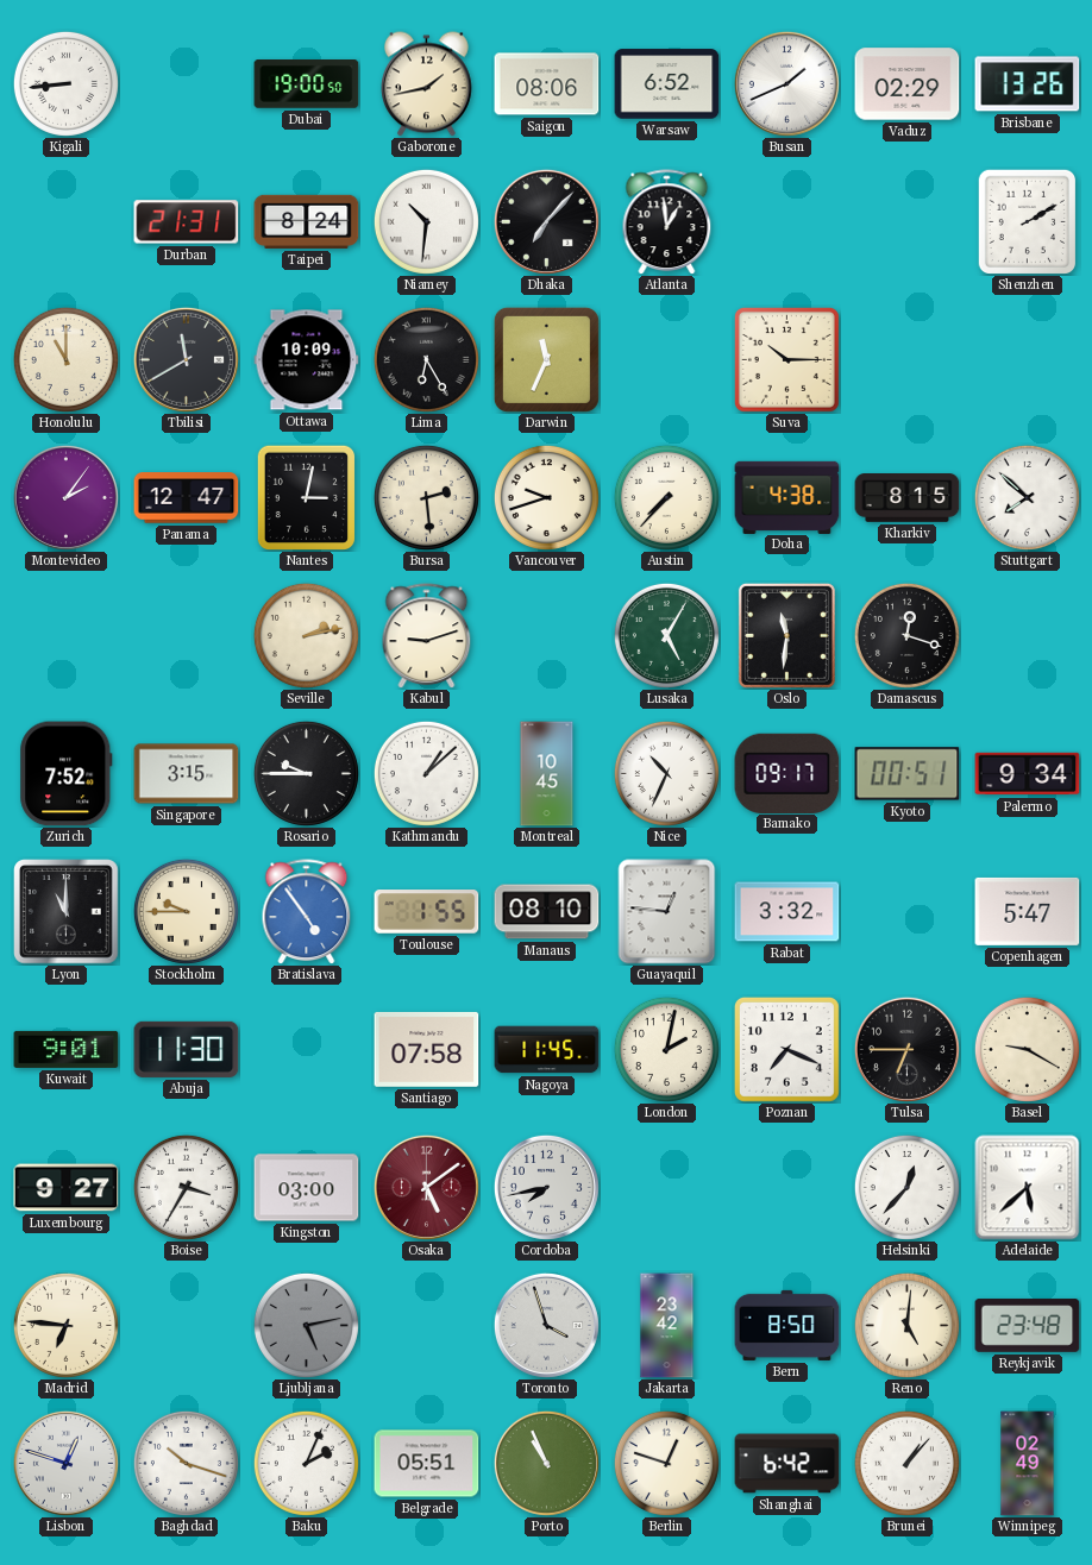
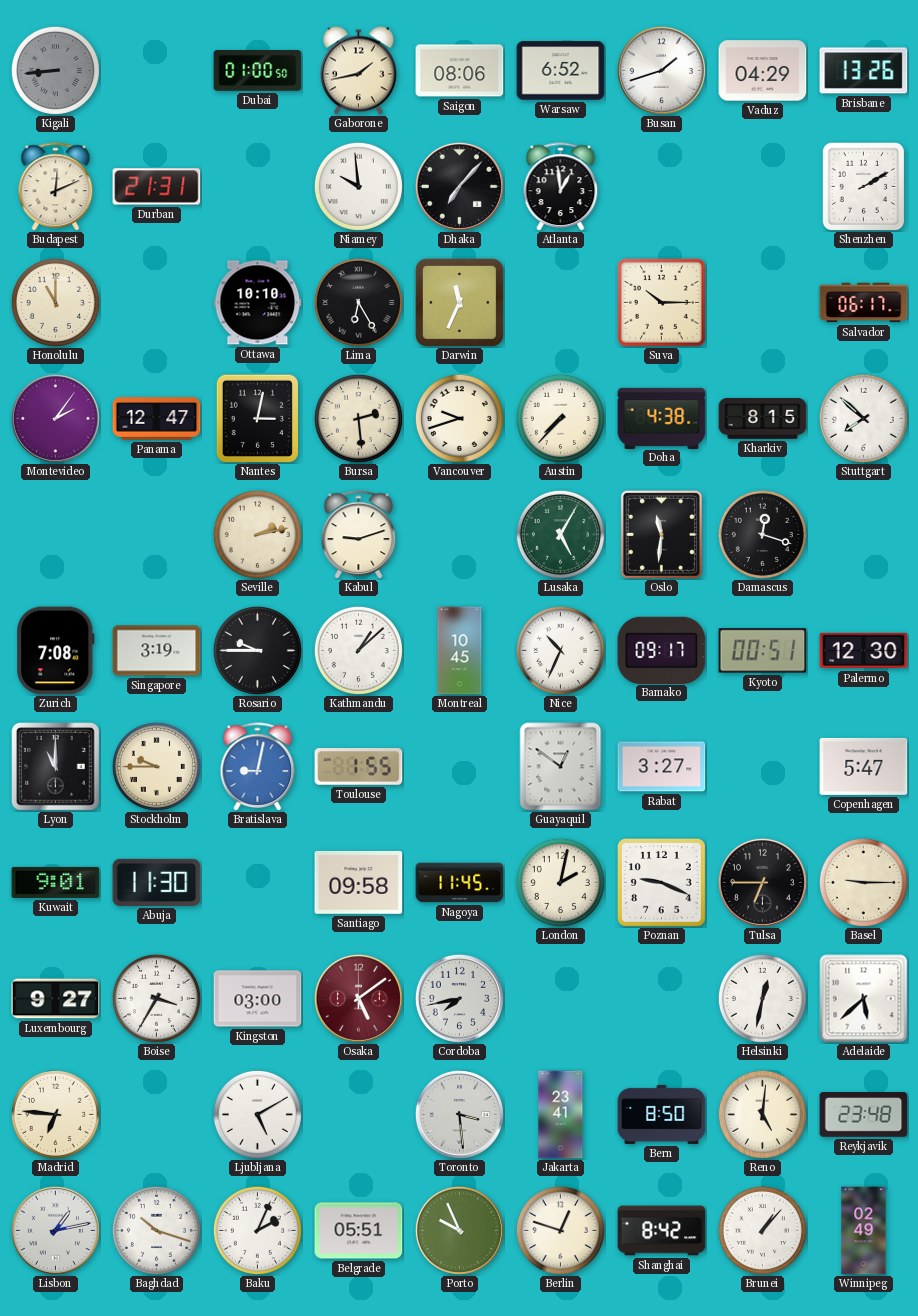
Kigali dial: white -> grey (55, 70)
Dubai: 19:00 -> 01:00 (258, 71)
Busan: 1:41 -> 1:42 (661, 70)
Vaduz: 02:29 -> 04:29 (763, 71)
Budapest: none -> 12:11 (56, 187)
Taipei: 8:24 -> none (307, 221)
Niamey: 10:31 -> 9:59 (358, 186)
Tbilisi: 11:40 -> none (186, 359)
Ottawa: 10:09 -> 10:10 (258, 303)
Salvador: none -> 06:17 (864, 303)
Zurich: 7:52 -> 7:08 (56, 651)
Singapore: 3:15 -> 3:19 (157, 651)
Palermo: 9:34 -> 12:30 (864, 651)
Bratislava: 4:54 -> 9:02 (258, 767)
Manaus: 08:10 -> none (547, 912)
Guayaquil: 12:46 -> 12:51 (561, 767)
Rabat: 3:32 -> 3:27 (662, 767)
Santiago: 07:58 -> 09:58 (359, 882)
Poznan: 7:19 -> 9:19 (661, 882)
Basel: 9:20 -> 9:15 (863, 882)
Helsinki: 12:37 -> 12:32 (762, 998)
Ljubljana: 5:13 -> 5:10 (257, 1114)
Ljubljana dial: grey -> white (257, 1114)
Toronto: 3:57 -> 3:29 (459, 1114)
Jakarta: 23:42 -> 23:41 (561, 1115)
Lisbon: 12:48 -> 1:13 (55, 1230)
Porto: 10:56 -> 9:56 (459, 1230)
Shanghai: 6:42 -> 8:42 (662, 1231)
